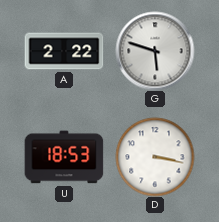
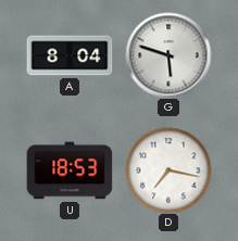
A: 2:22 -> 8:04 (70, 55)
D: 3:17 -> 7:17 (168, 170)
